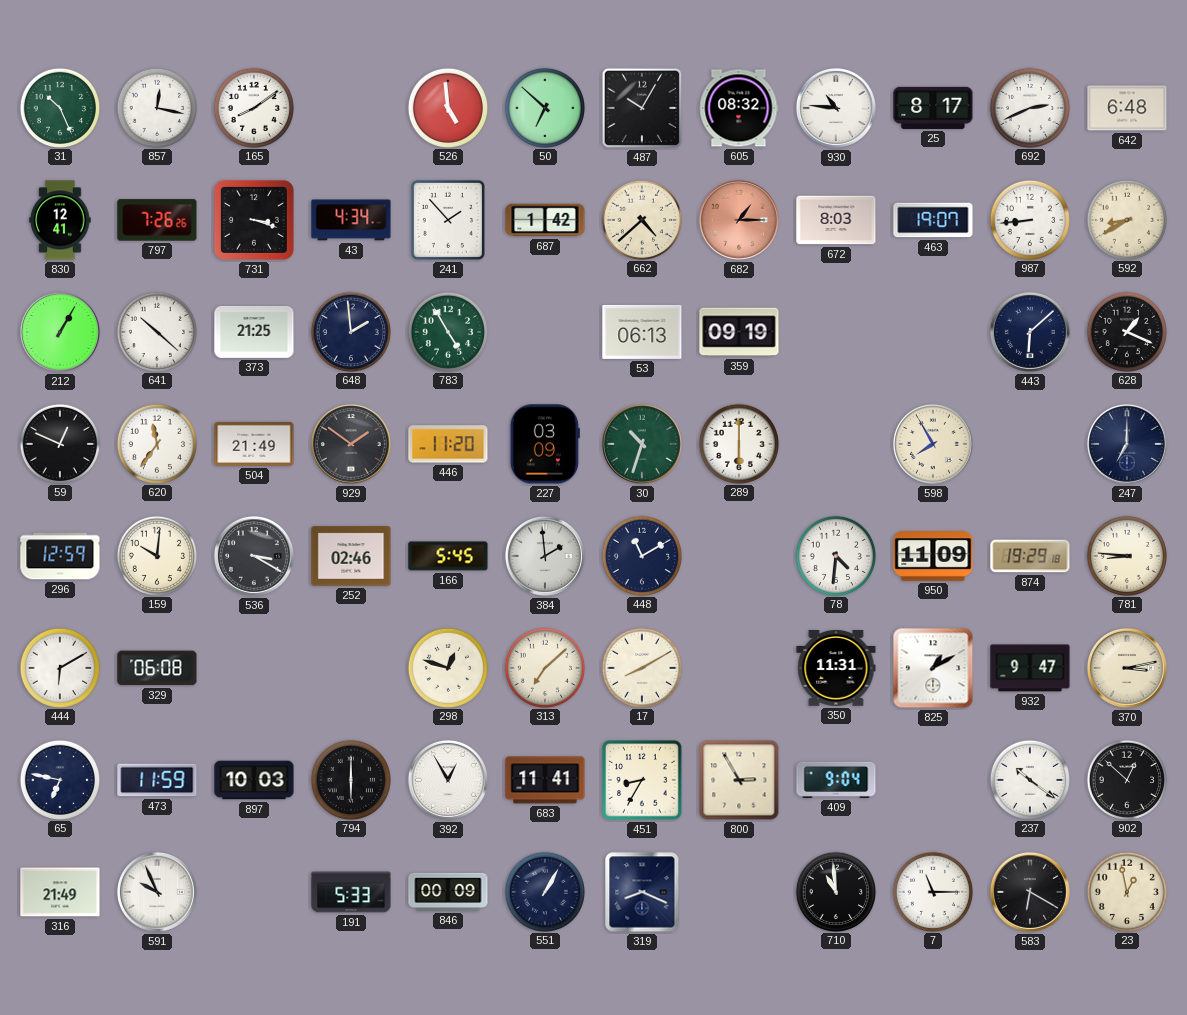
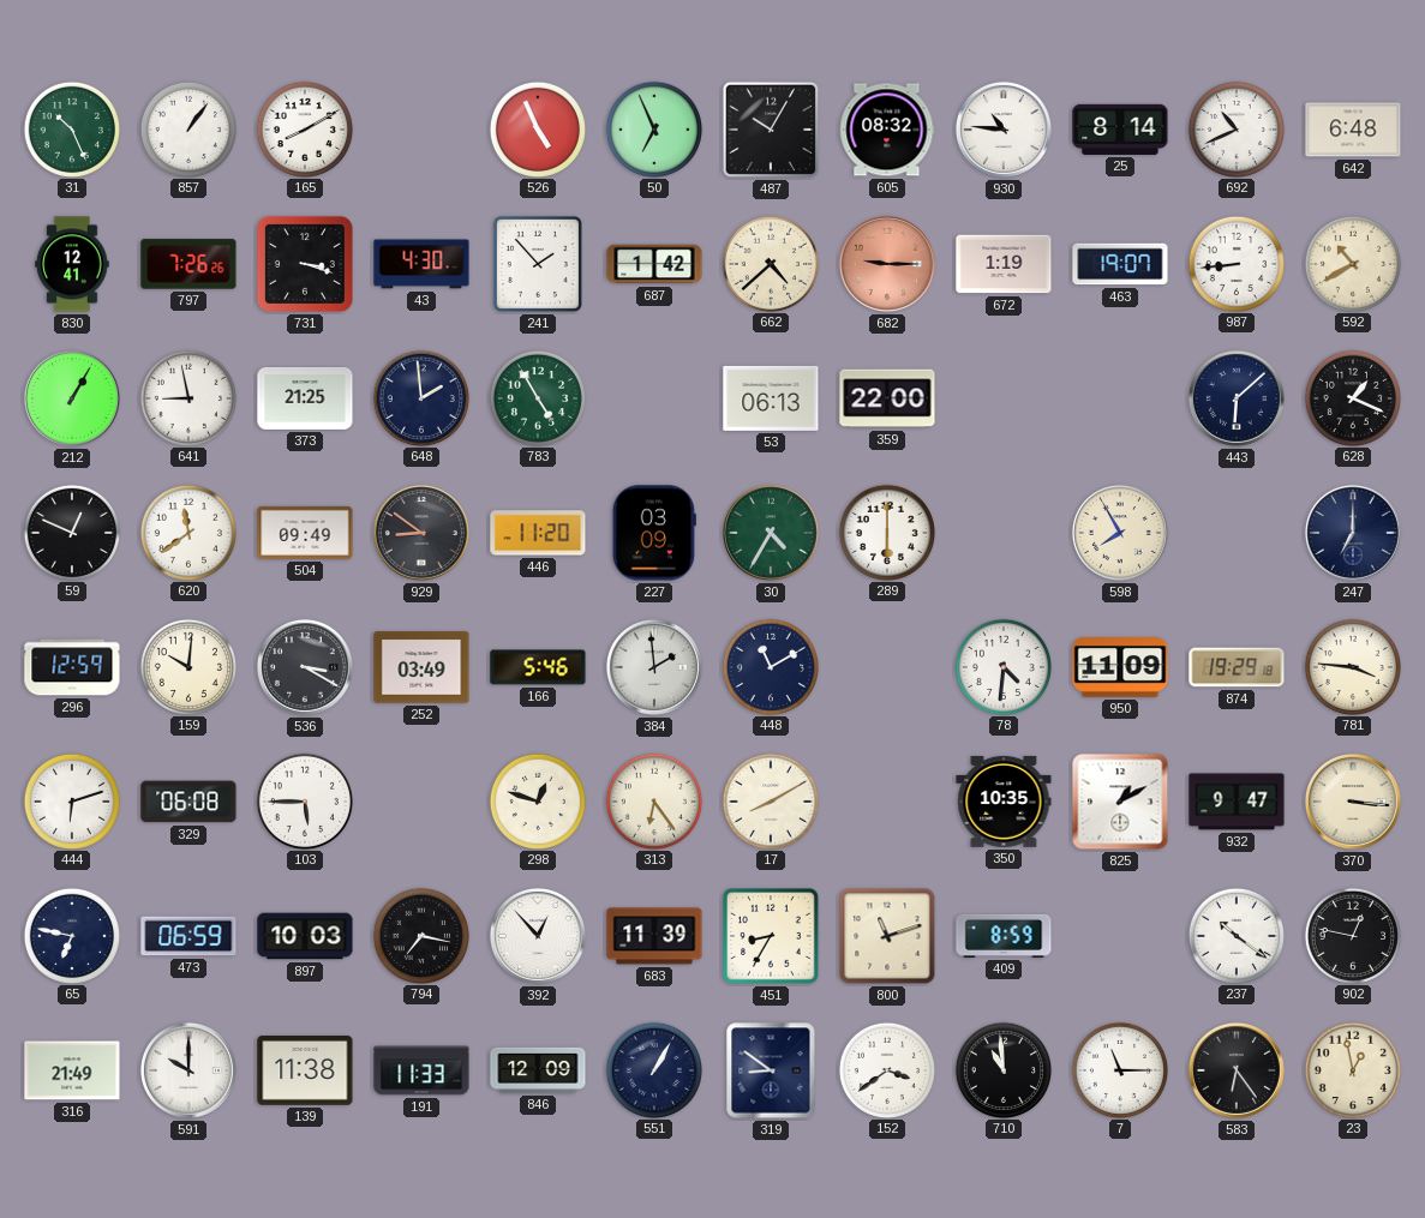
857: 12:17 -> 1:06 (187, 128)
165: 8:09 -> 8:10 (304, 128)
526: 4:59 -> 4:56 (537, 128)
50: 6:52 -> 6:56 (653, 128)
25: 8:17 -> 8:14 (1120, 130)
692: 2:41 -> 10:41 (1235, 128)
43: 4:34 -> 4:30 (421, 264)
682: 1:15 -> 9:15 (887, 264)
672: 8:03 -> 1:19 (1004, 264)
592: 8:40 -> 10:40 (1352, 263)
641: 10:22 -> 8:58 (187, 397)
359: 09:19 -> 22:00 (887, 398)
620: 11:36 -> 11:39 (187, 532)
504: 21:49 -> 09:49 (305, 533)
929: 1:51 -> 8:51 (421, 533)
30: 10:33 -> 4:35 (771, 533)
252: 02:46 -> 03:49 (421, 667)
166: 5:45 -> 5:46 (538, 667)
781: 8:46 -> 3:46 (1352, 666)
444: 6:10 -> 6:12 (71, 800)
103: none -> 5:45 (304, 800)
313: 7:08 -> 6:24 (653, 800)
350: 11:31 -> 10:35 (1004, 802)
370: 3:13 -> 3:16 (1353, 802)
473: 11:59 -> 06:59 (188, 936)
794: 6:00 -> 7:17 (420, 935)
392: 12:55 -> 12:53 (538, 936)
683: 11:41 -> 11:39 (654, 936)
800: 2:55 -> 11:12 (887, 936)
409: 9:04 -> 8:59 (1004, 936)
902: 12:52 -> 12:47 (1352, 935)
591: 9:56 -> 10:00 (188, 1070)
139: none -> 11:38 (305, 1072)
191: 5:33 -> 11:33 (421, 1070)
846: 00:09 -> 12:09 (538, 1070)
319: 8:19 -> 8:51 (771, 1070)
152: none -> 3:39 (886, 1069)
583: 6:20 -> 6:24 (1237, 1070)
